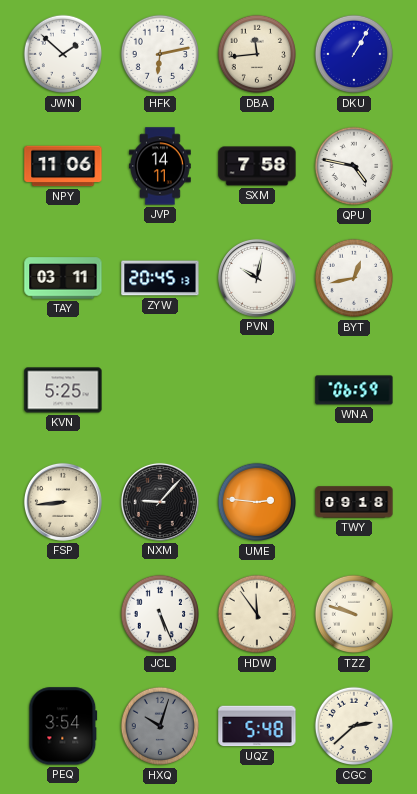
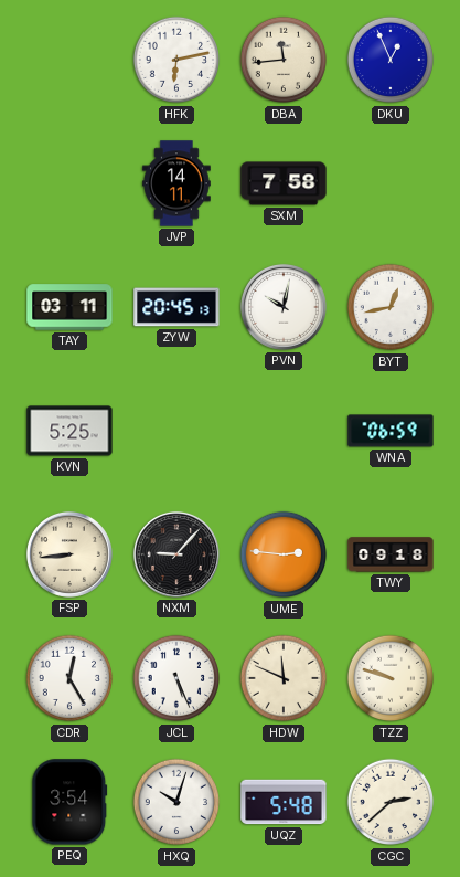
JWN: 1:52 -> none (63, 54)
DKU: 1:05 -> 12:56 (391, 60)
NPY: 11:06 -> none (63, 166)
QPU: 4:47 -> none (354, 166)
CDR: none -> 12:25 (69, 678)
HDW: 11:54 -> 11:49 (284, 678)
HXQ dial: grey -> white (176, 802)
